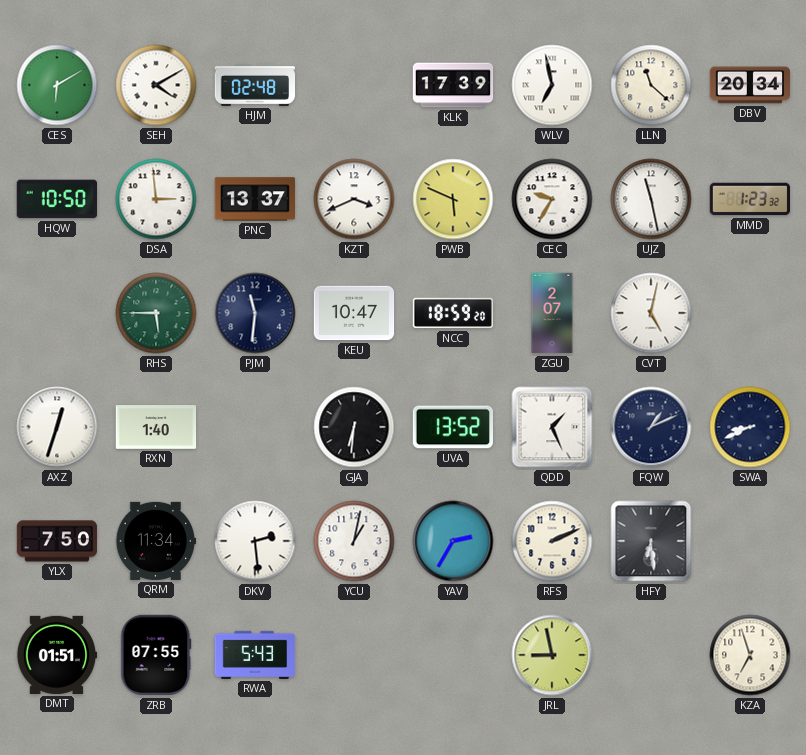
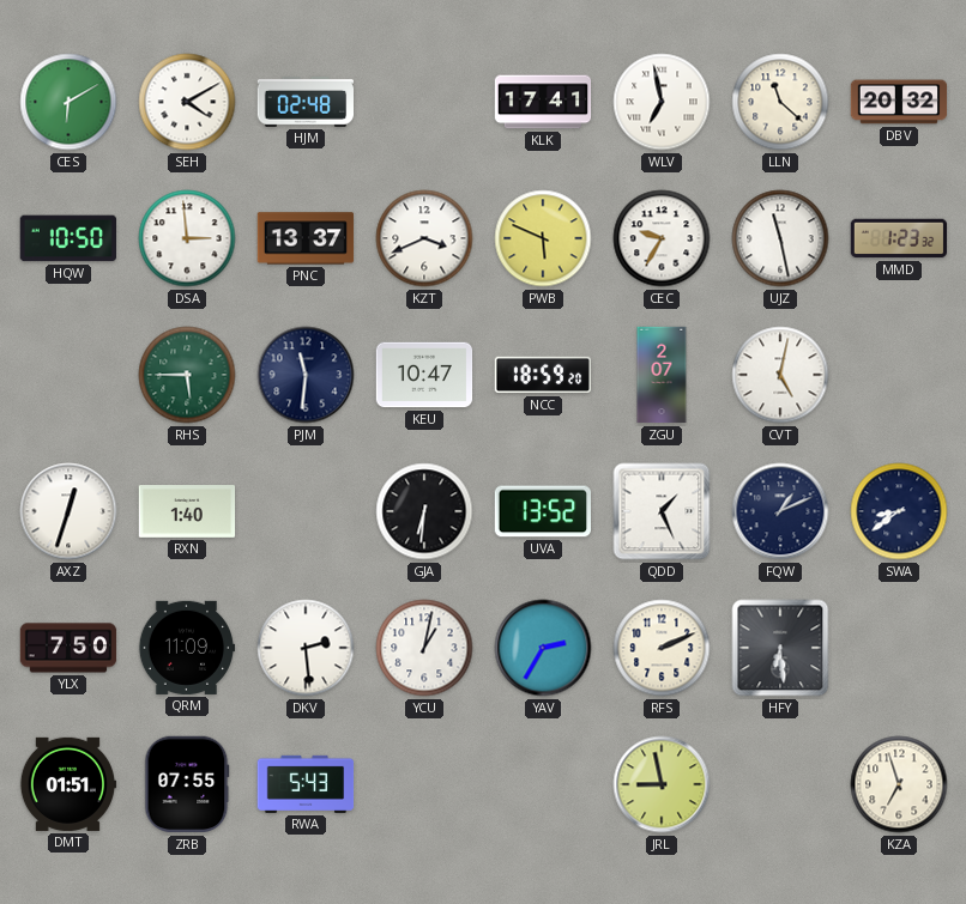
KLK: 17:39 -> 17:41 (543, 102)
DBV: 20:34 -> 20:32 (899, 102)
SWA: 8:41 -> 8:39 (899, 511)
QRM: 11:34 -> 11:09 (187, 648)
